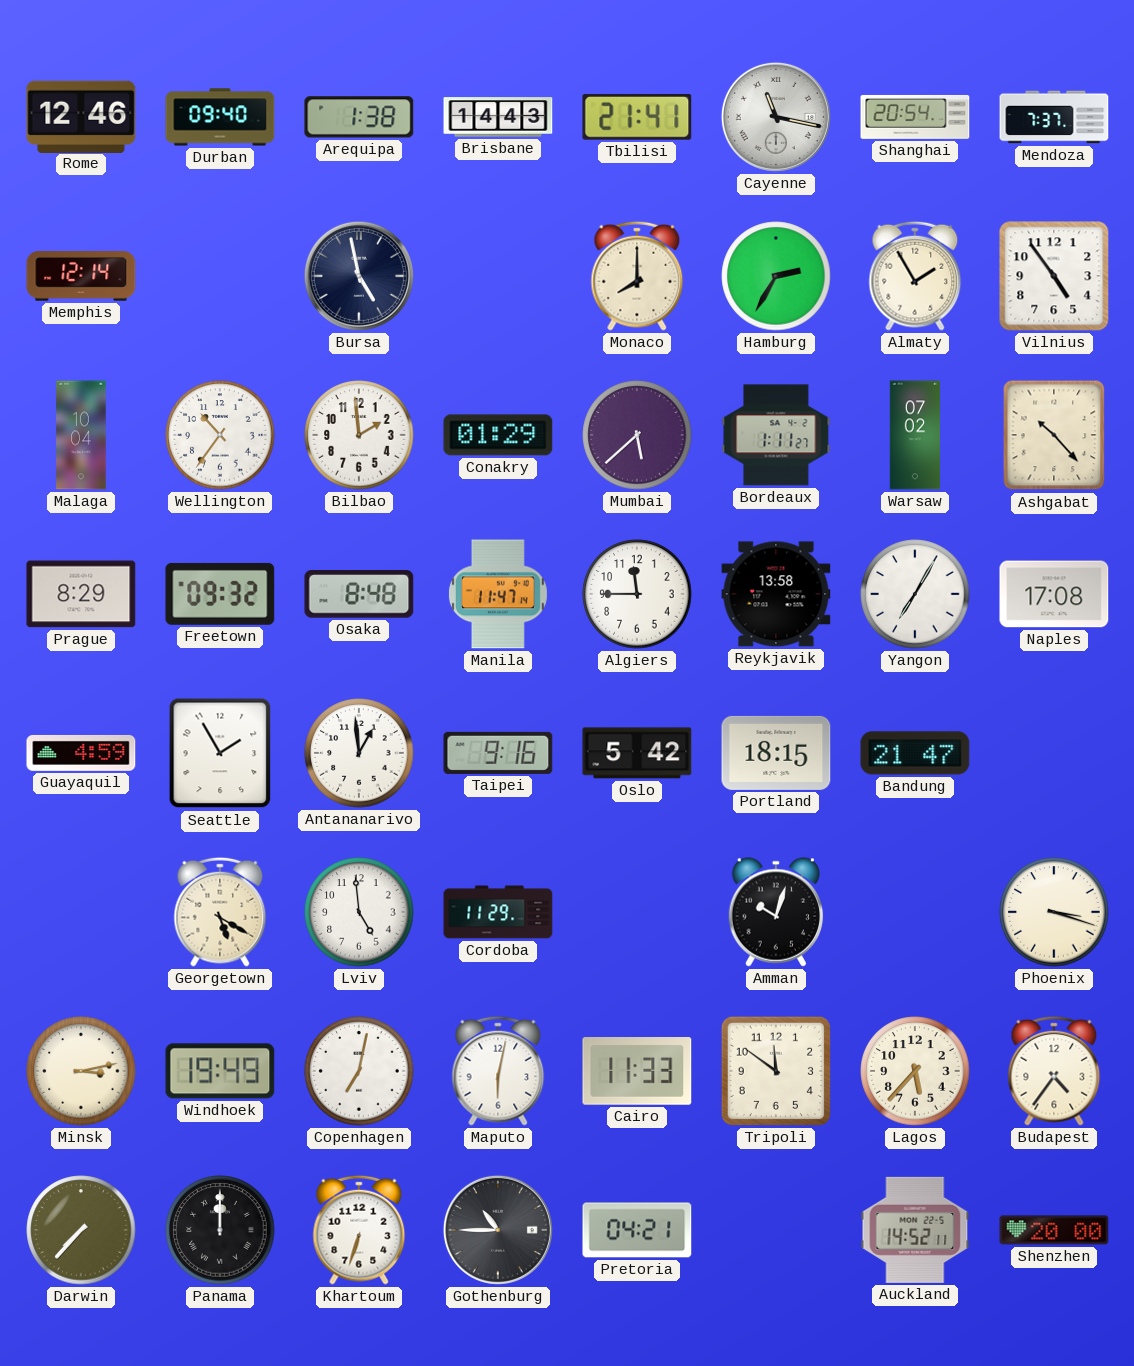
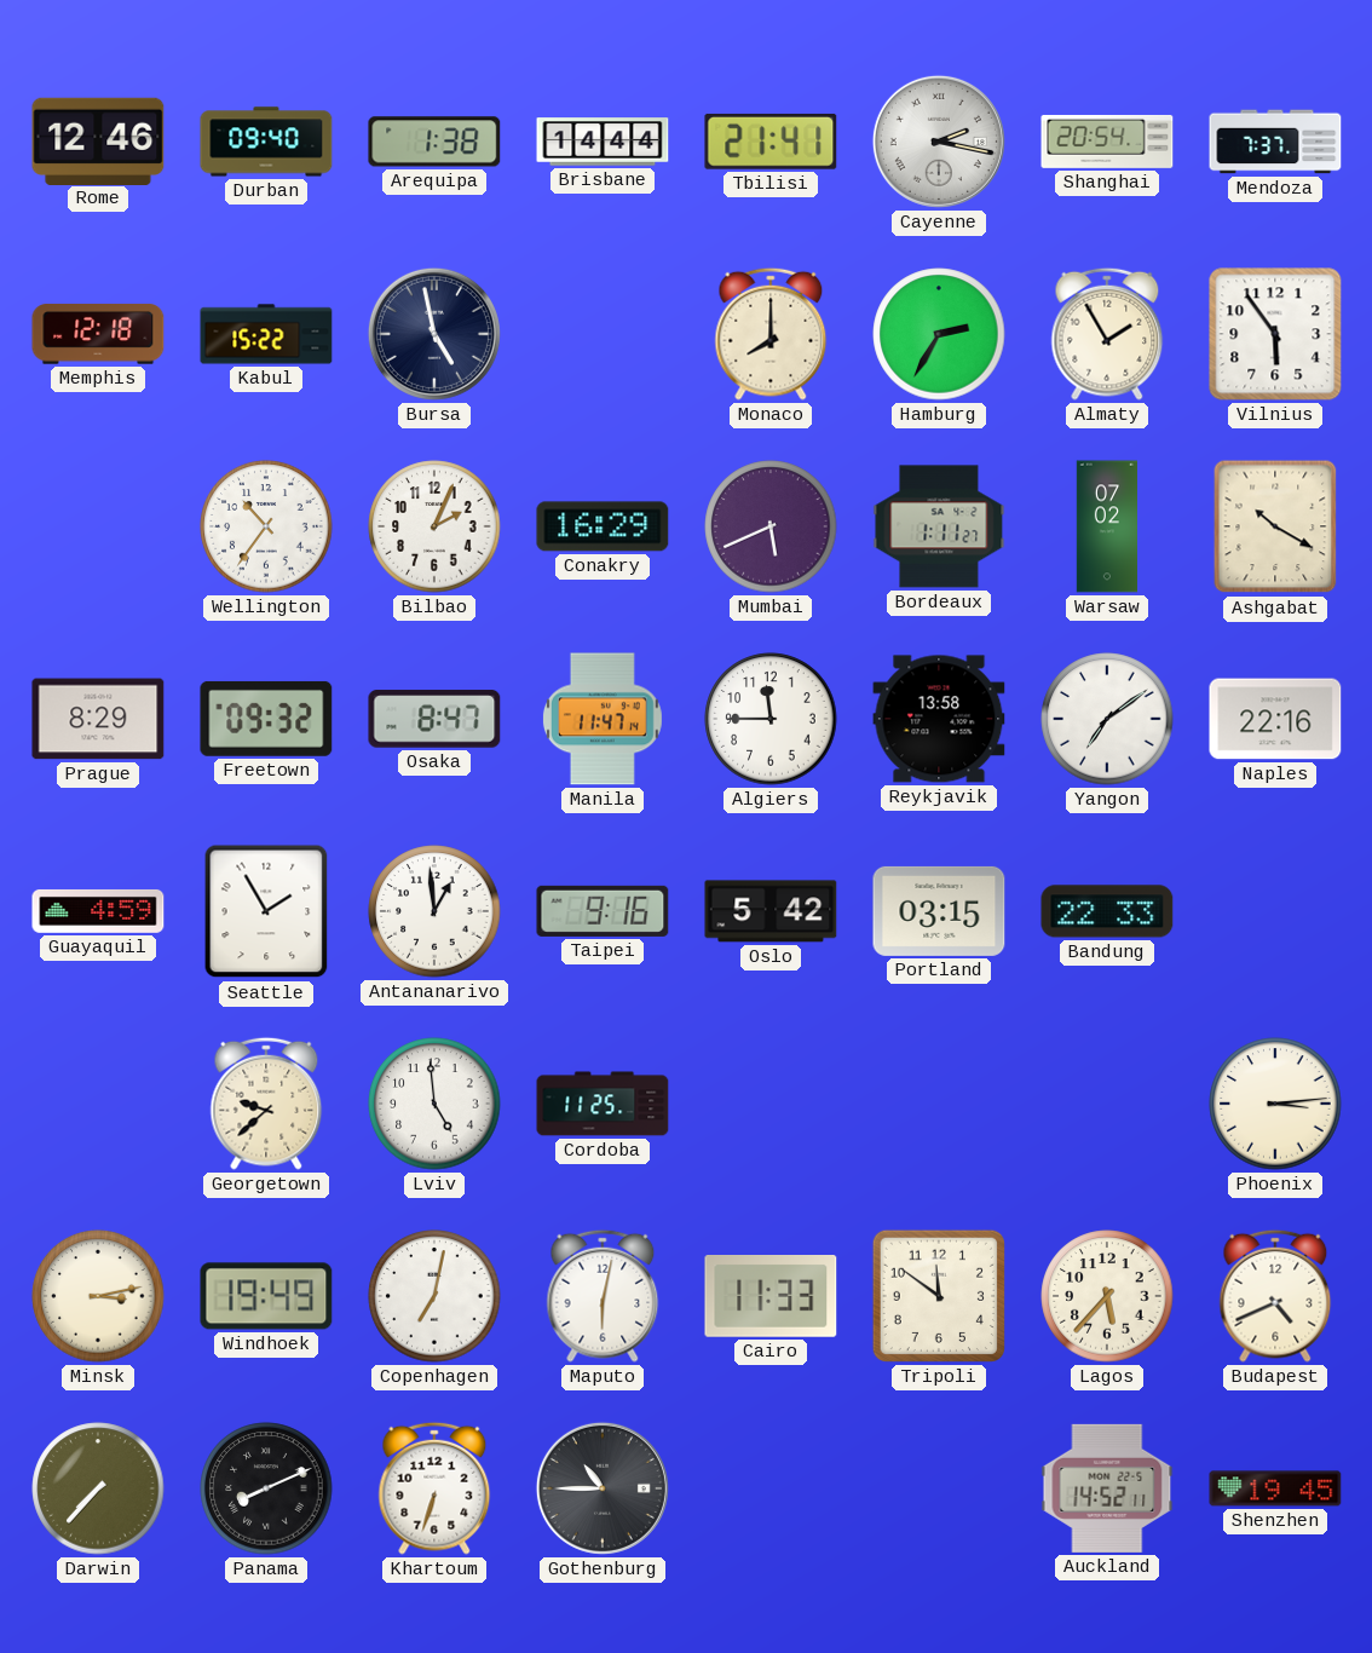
Brisbane: 14:43 -> 14:44 (603, 142)
Cayenne: 11:17 -> 2:17 (939, 142)
Memphis: 12:14 -> 12:18 (98, 334)
Kabul: none -> 15:22 (266, 334)
Vilnius: 4:54 -> 5:54 (1275, 334)
Malaga: 10:04 -> none (81, 435)
Bilbao: 1:59 -> 2:04 (434, 526)
Conakry: 01:29 -> 16:29 (603, 526)
Mumbai: 5:38 -> 5:41 (771, 526)
Ashgabat: 10:23 -> 10:20 (1275, 526)
Osaka: 8:48 -> 8:47 (434, 719)
Yangon: 7:05 -> 7:09 (1107, 719)
Naples: 17:08 -> 22:16 (1275, 719)
Portland: 18:15 -> 03:15 (939, 911)
Bandung: 21:47 -> 22:33 (1107, 911)
Georgetown: 5:20 -> 9:38 (266, 1104)
Cordoba: 11:29 -> 11:25 (603, 1104)
Amman: 10:03 -> none (775, 912)
Phoenix: 3:18 -> 3:14 (1275, 1104)
Budapest: 4:36 -> 4:41 (1275, 1296)
Panama: 12:00 -> 8:11 (266, 1488)
Pretoria: 04:21 -> none (637, 1230)
Shenzhen: 20:00 -> 19:45 (1275, 1488)
